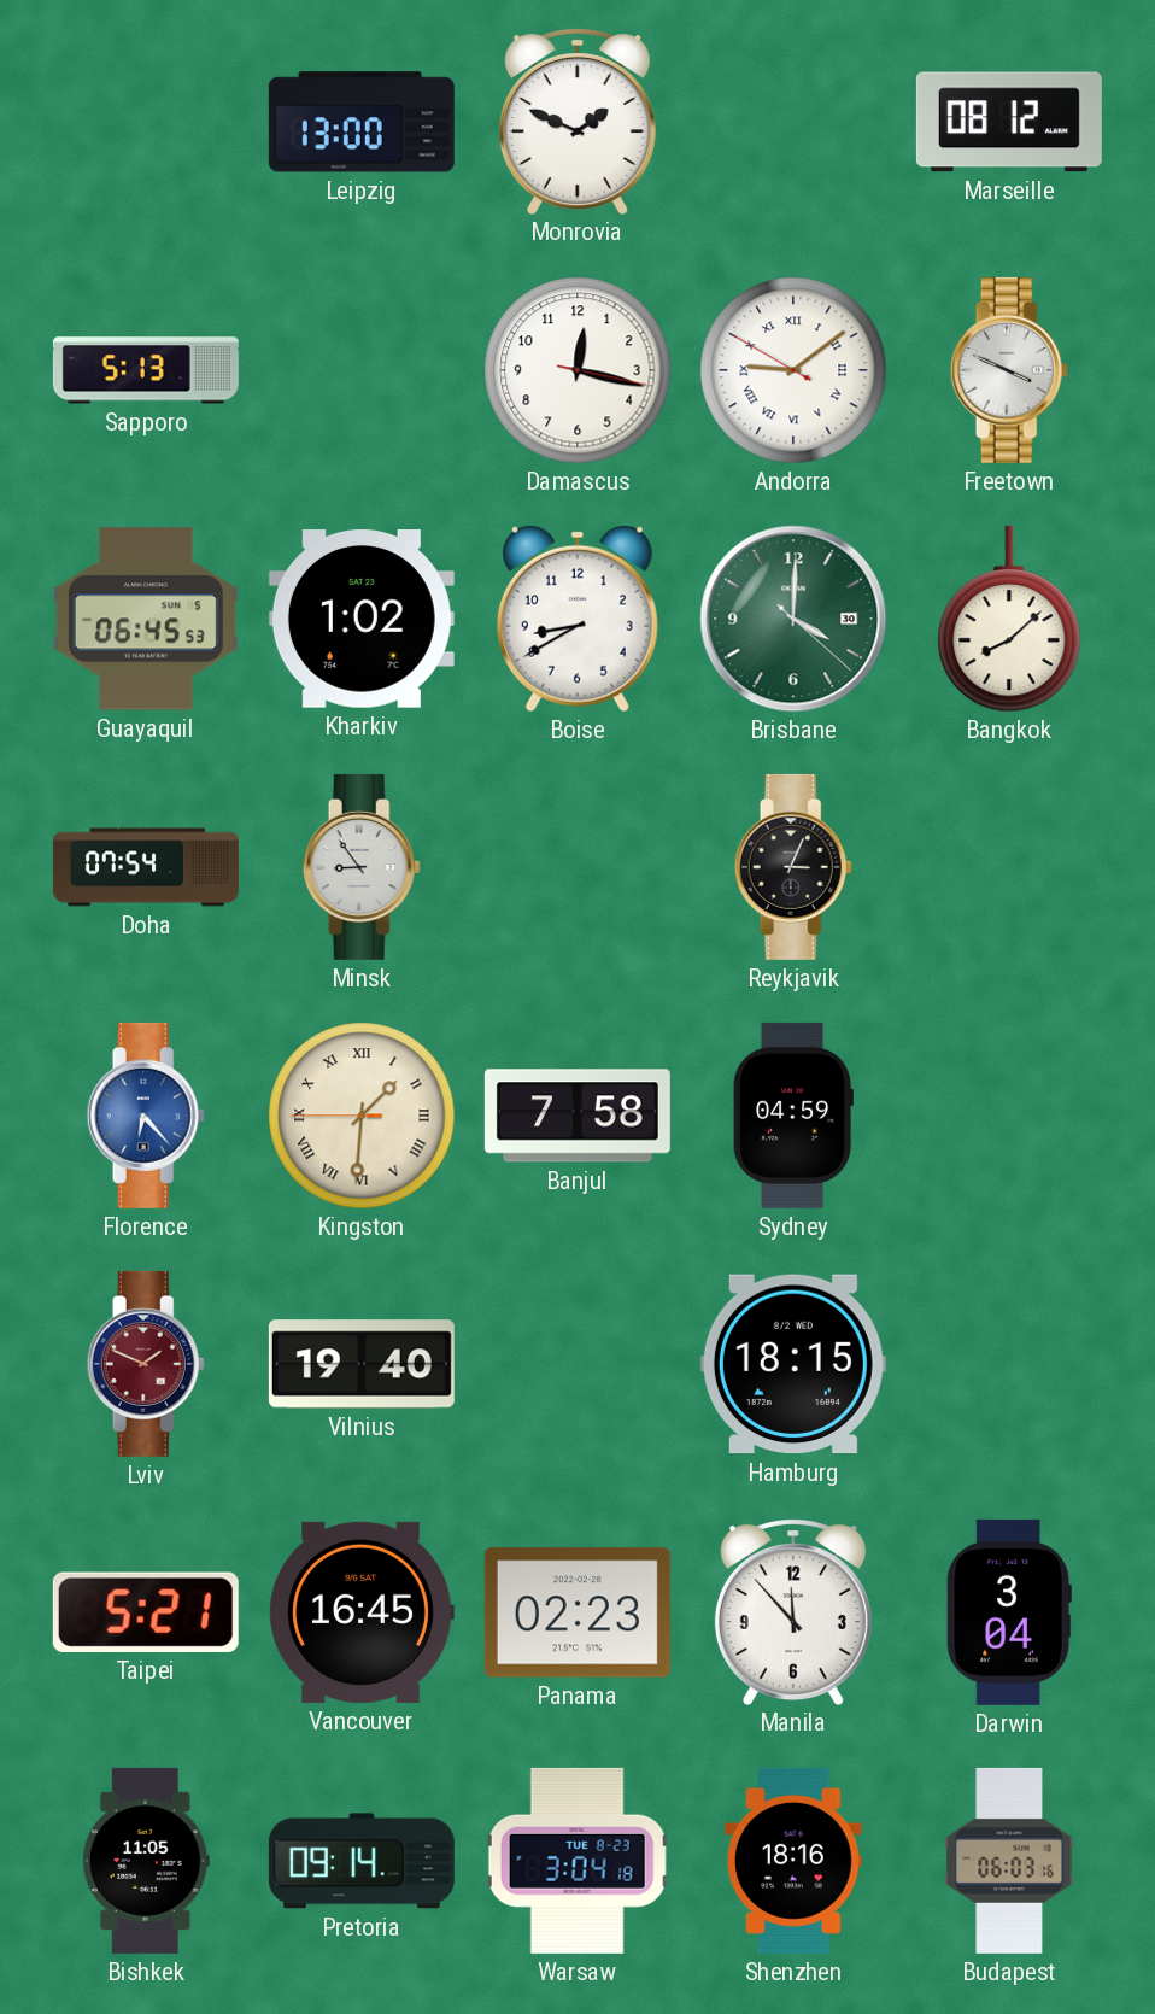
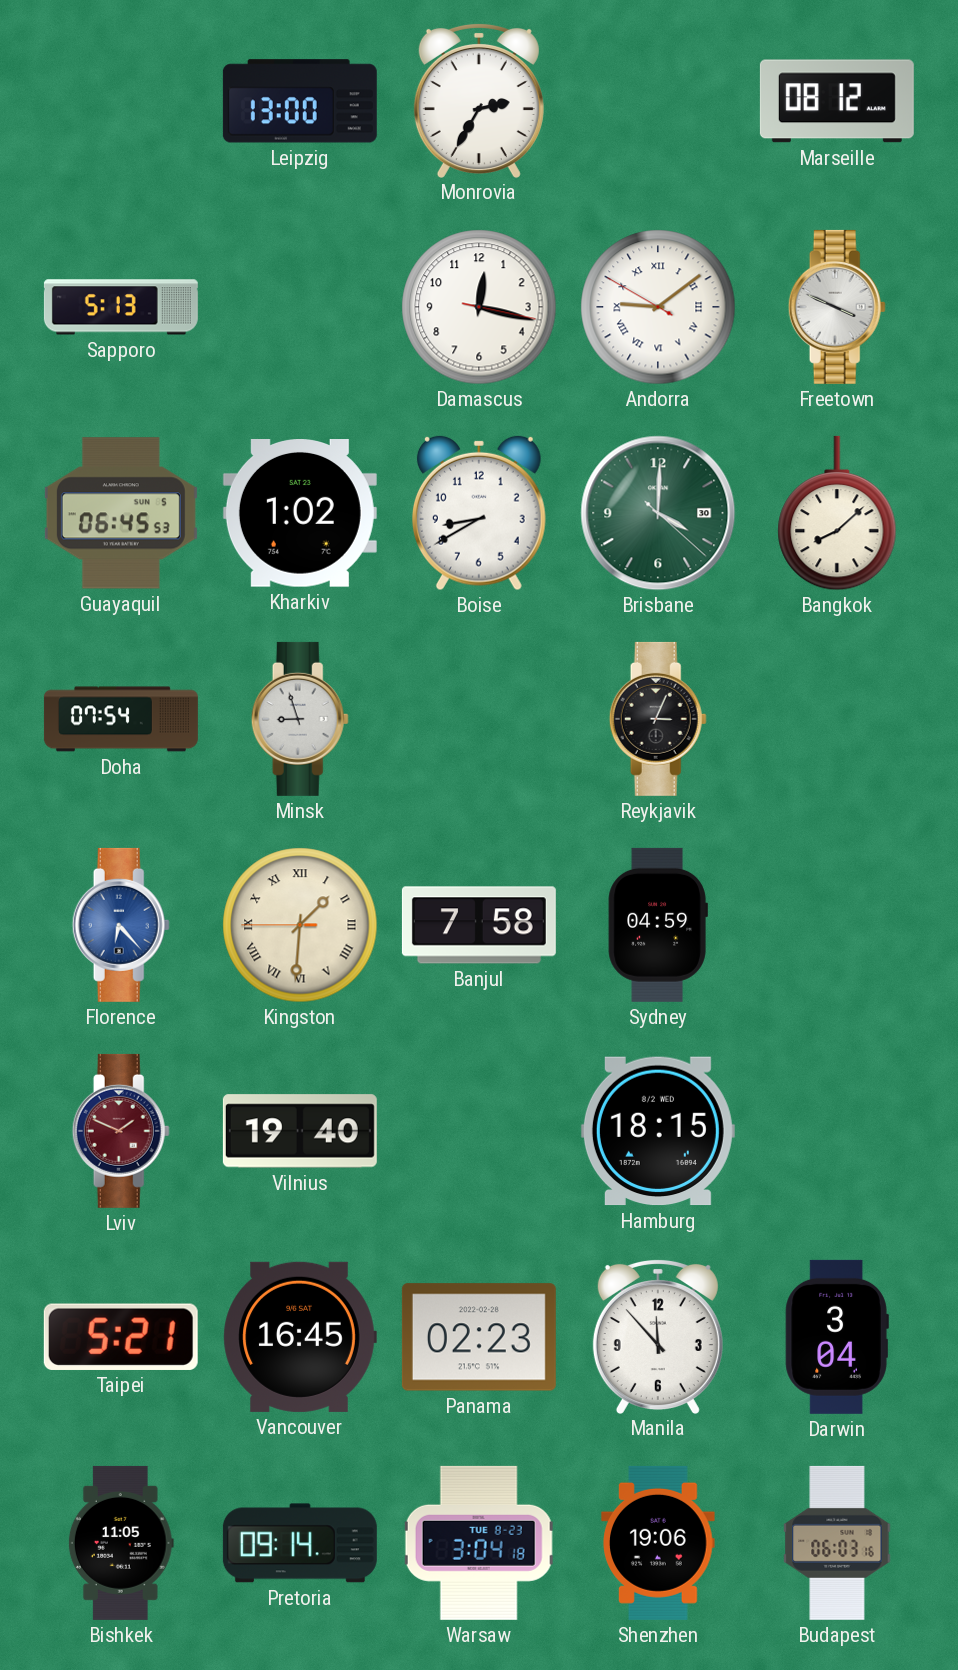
Monrovia: 1:49 -> 2:35 (479, 100)
Minsk: 8:54 -> 8:57 (300, 719)
Shenzhen: 18:16 -> 19:06 (658, 1543)
